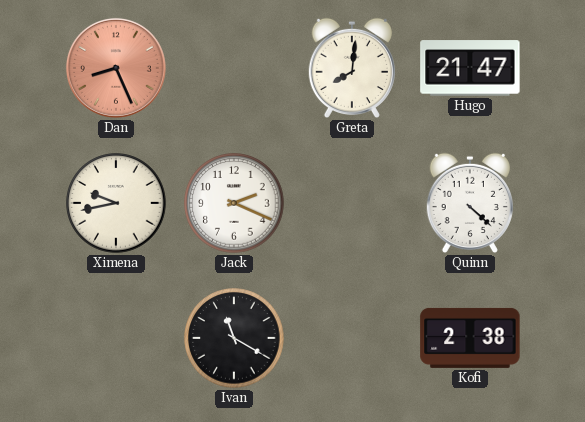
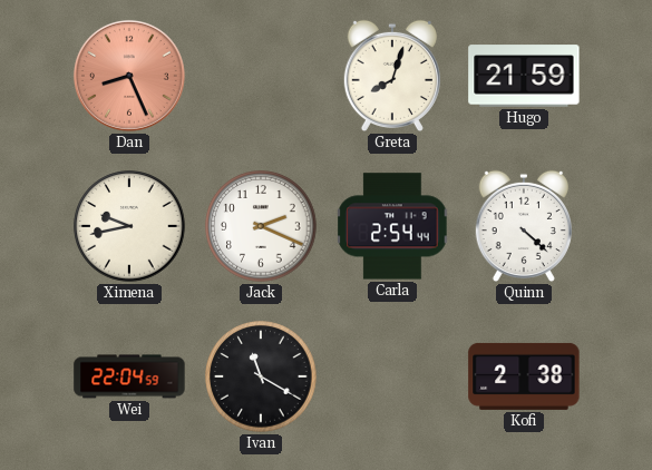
Greta: 8:01 -> 8:03 (392, 76)
Hugo: 21:47 -> 21:59 (524, 76)
Carla: none -> 2:54 (392, 226)
Wei: none -> 22:04 (129, 376)
